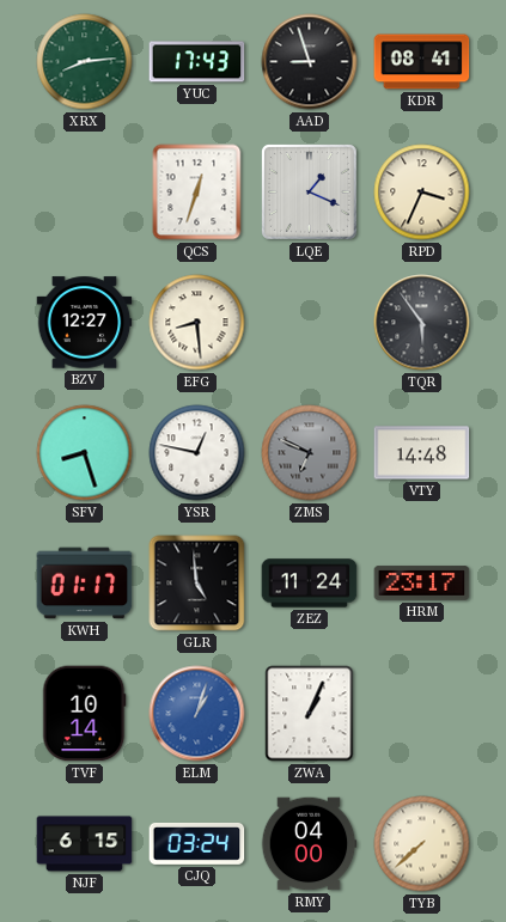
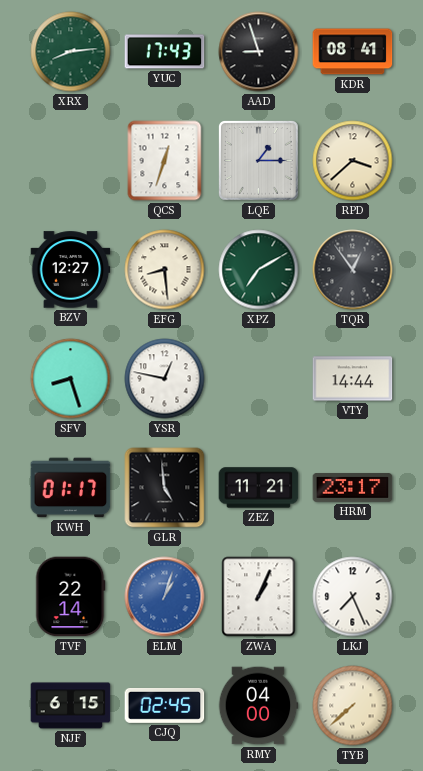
LQE: 1:19 -> 1:15 (258, 160)
RPD: 3:34 -> 3:38 (353, 161)
XPZ: none -> 7:10 (259, 270)
TQR: 5:54 -> 12:54 (353, 270)
ZMS: 6:49 -> none (310, 453)
VTY: 14:48 -> 14:44 (353, 379)
ZEZ: 11:24 -> 11:21 (259, 488)
TVF: 10:14 -> 22:14 (70, 597)
LKJ: none -> 7:26 (353, 597)
CJQ: 03:24 -> 02:45 (165, 705)
